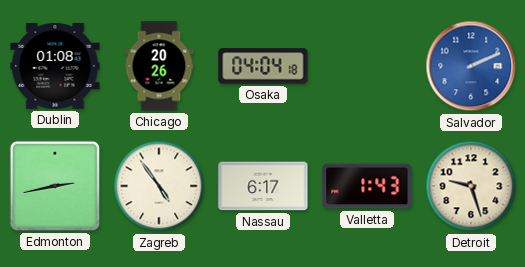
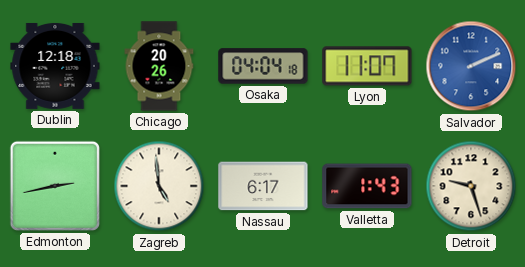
Dublin: 01:08 -> 12:18 (55, 66)
Lyon: none -> 11:07 (367, 66)
Zagreb: 4:54 -> 4:59 (159, 186)
